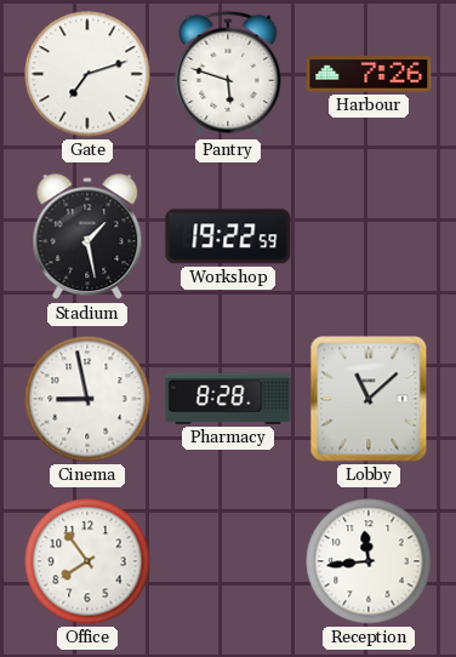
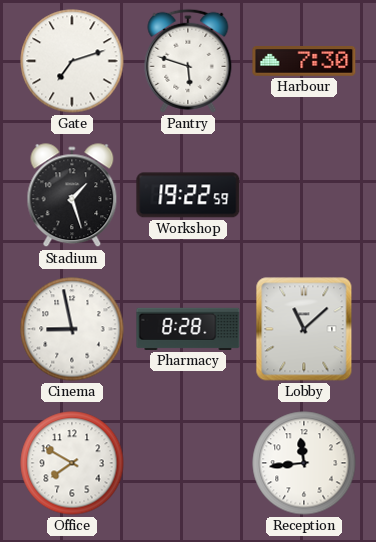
Harbour: 7:26 -> 7:30 (304, 61)
Stadium: 1:28 -> 1:27 (72, 196)
Office: 7:54 -> 7:50 (72, 463)
